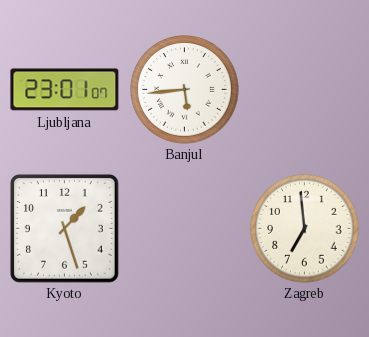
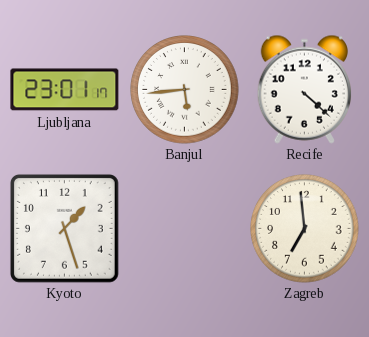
Ljubljana: 23:01:07 -> 23:01:17 (65, 90)
Recife: none -> 4:22 (304, 89)
